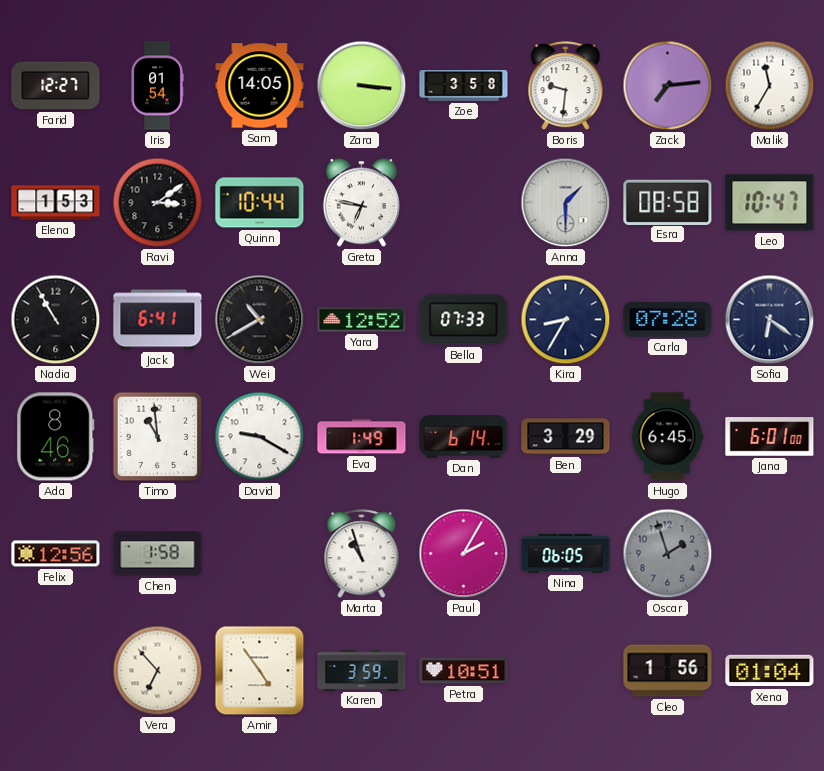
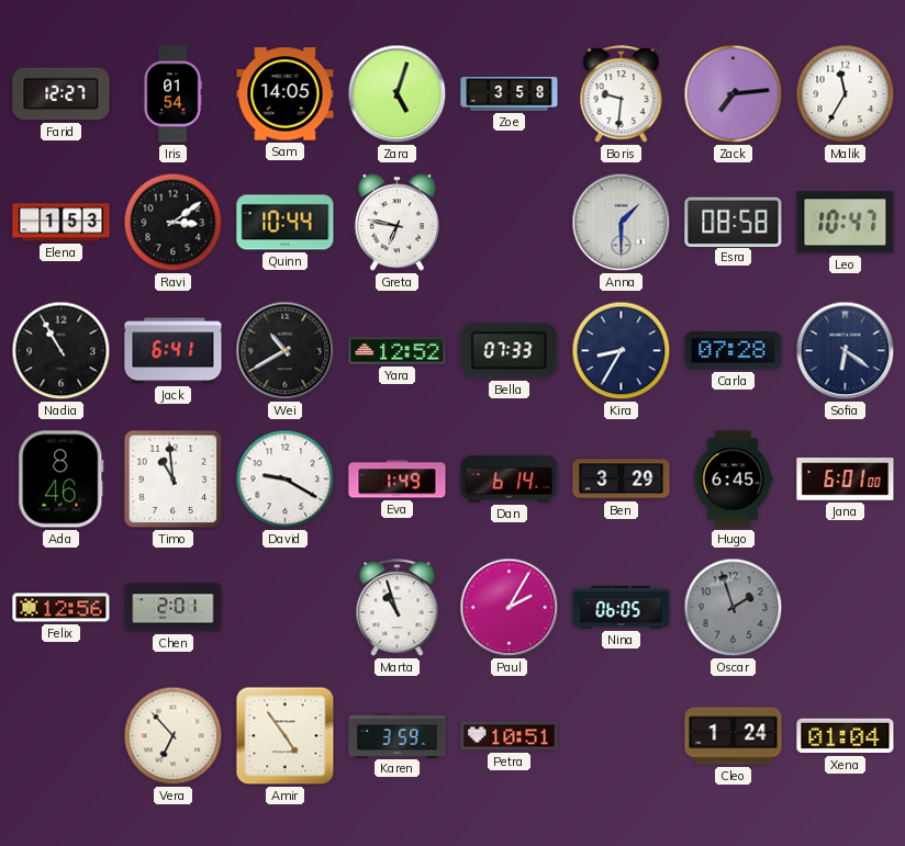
Zara: 3:16 -> 5:03 (398, 94)
Chen: 1:58 -> 2:01 (174, 608)
Cleo: 1:56 -> 1:24 (734, 736)
